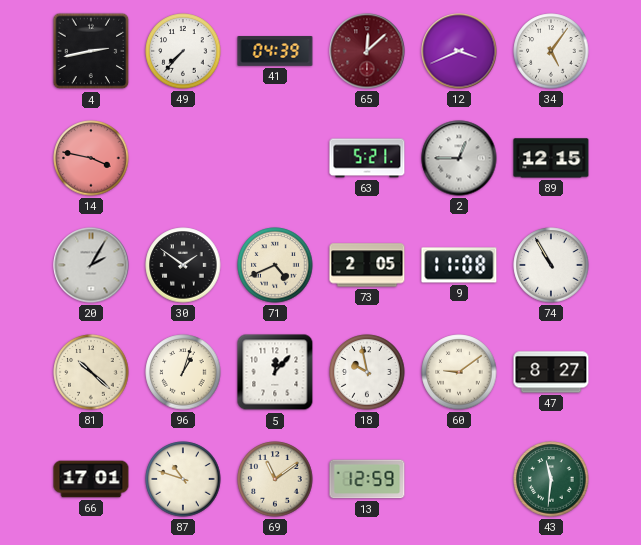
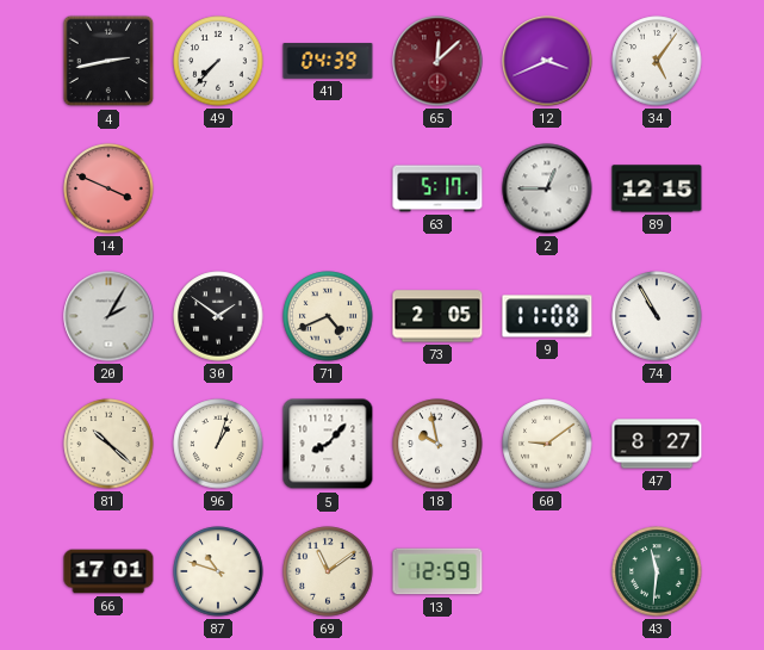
14: 3:47 -> 3:49 (108, 188)
63: 5:21 -> 5:17 (437, 188)
5: 12:07 -> 8:07 (328, 444)
